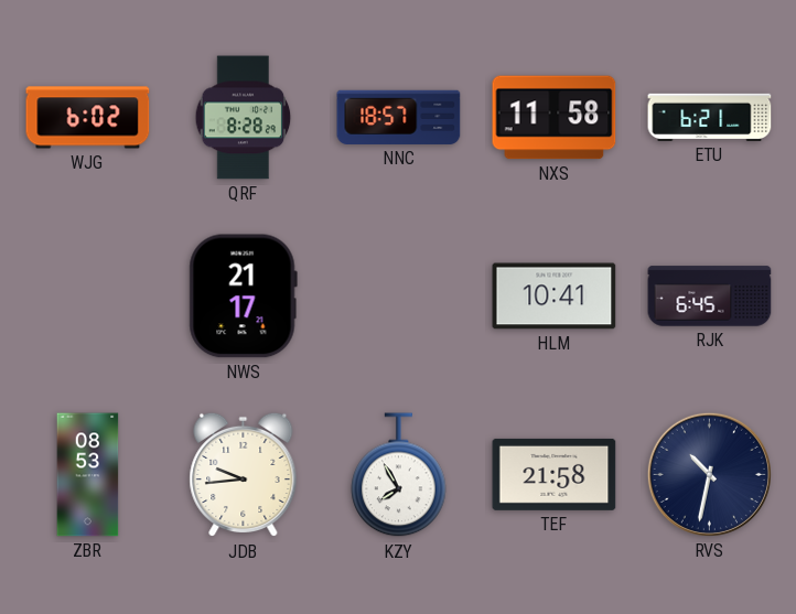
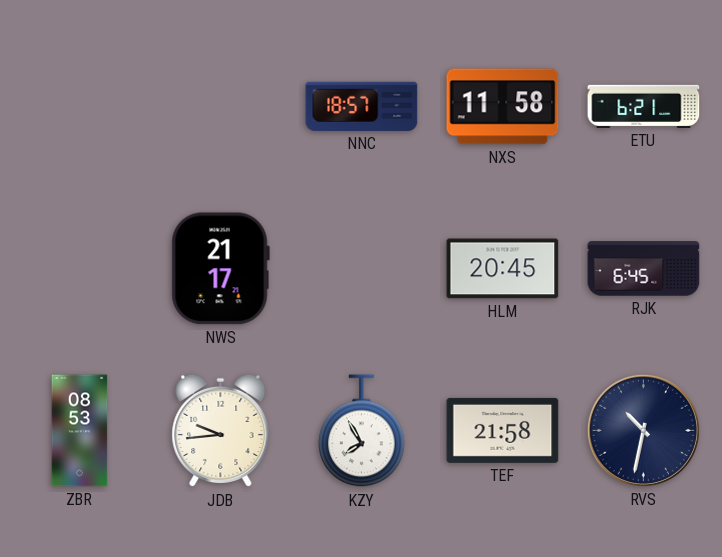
WJG: 6:02 -> none (88, 118)
QRF: 8:28 -> none (244, 118)
HLM: 10:41 -> 20:45 (503, 269)
